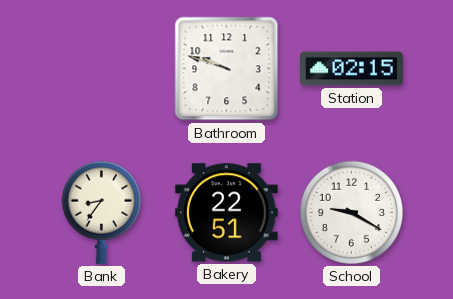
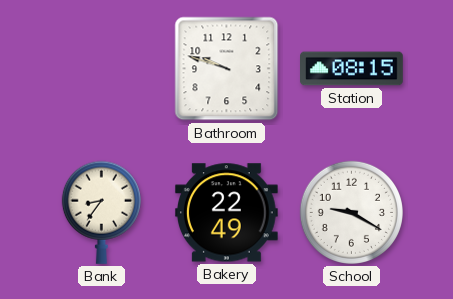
Station: 02:15 -> 08:15 (352, 69)
Bakery: 22:51 -> 22:49 (226, 213)
